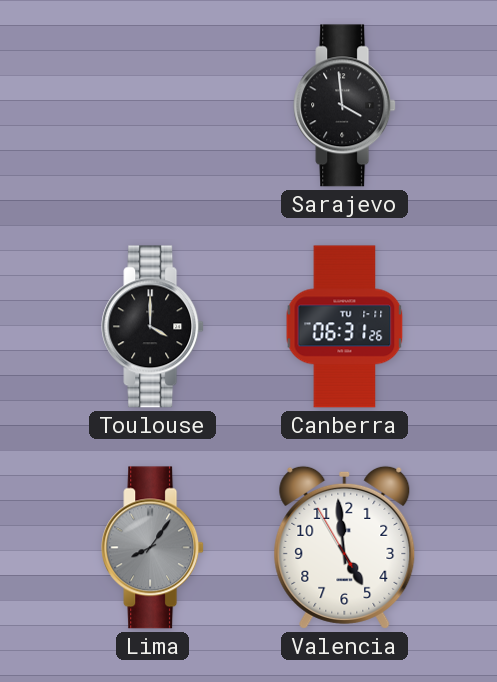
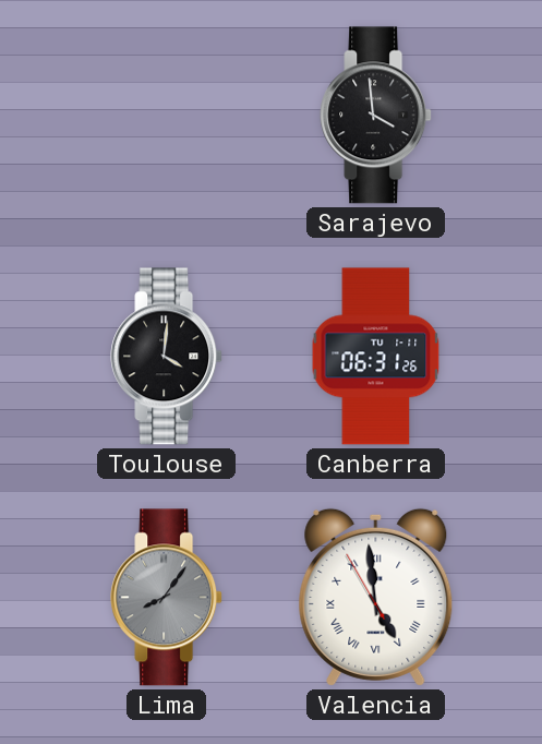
Toulouse: 4:00 -> 4:01 (167, 357)
Valencia numerals: Arabic -> Roman (376, 597)
